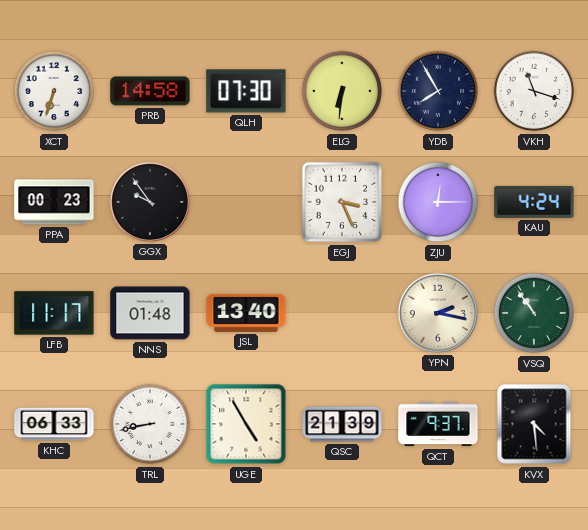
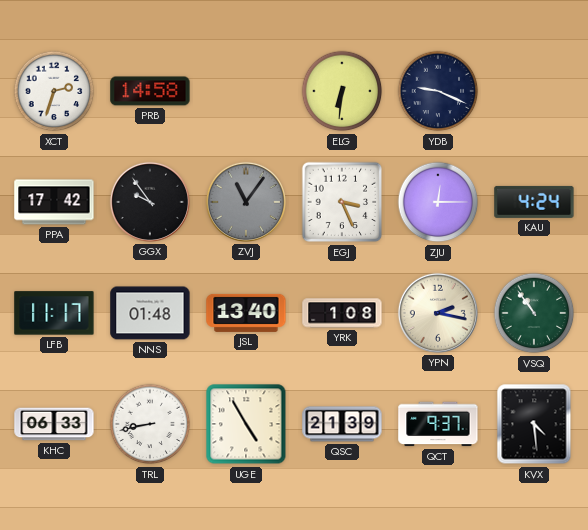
XCT: 6:33 -> 2:33 (54, 91)
QLH: 07:30 -> none (246, 91)
YDB: 7:55 -> 9:19 (438, 91)
VKH: 11:18 -> none (534, 91)
PPA: 00:23 -> 17:42 (54, 202)
ZVJ: none -> 11:06 (246, 202)
YRK: none -> 1:08 (342, 313)
